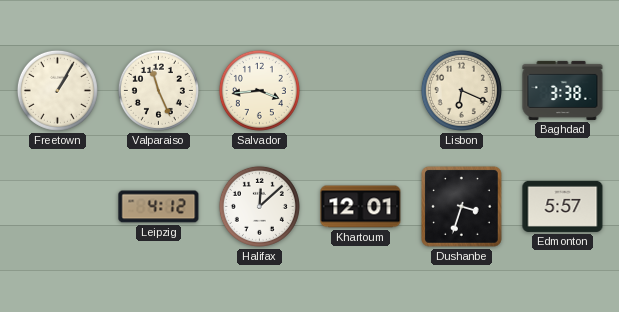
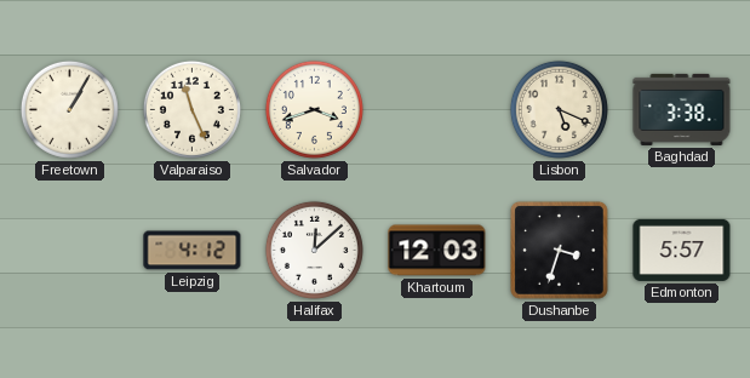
Salvador: 3:44 -> 3:42 (314, 109)
Lisbon: 6:19 -> 5:19 (559, 109)
Khartoum: 12:01 -> 12:03 (437, 251)
